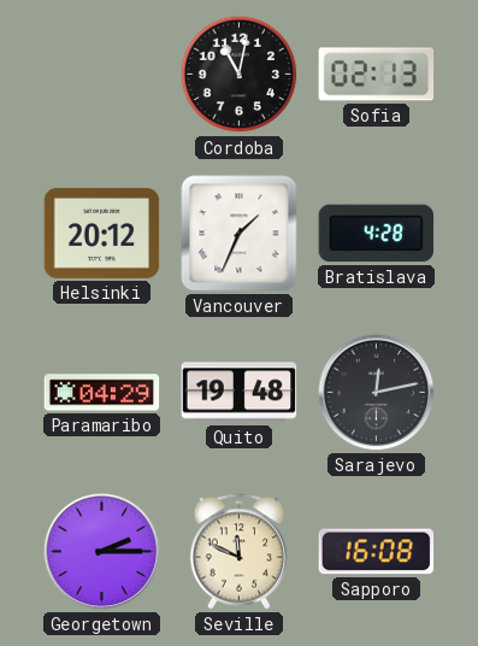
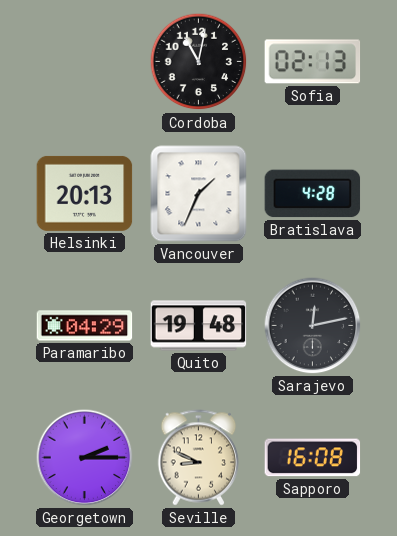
Helsinki: 20:12 -> 20:13 (85, 193)
Seville: 11:49 -> 8:49 (199, 458)
